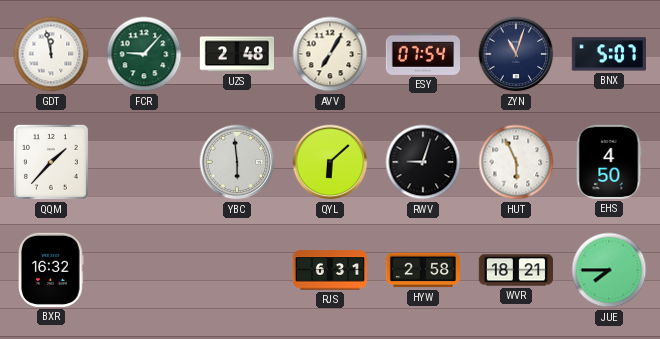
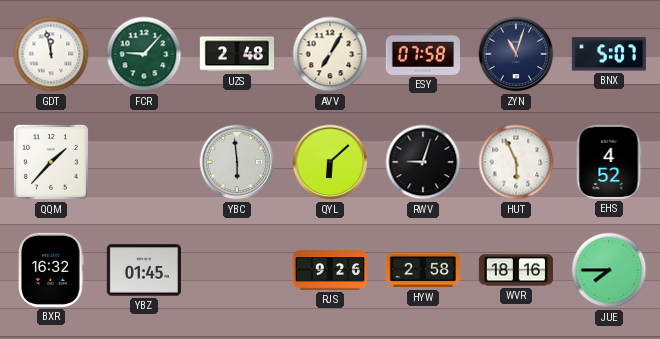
ESY: 07:54 -> 07:58 (423, 54)
EHS: 4:50 -> 4:52 (609, 162)
YBZ: none -> 01:45 (144, 270)
RJS: 6:31 -> 9:26 (329, 270)
WVR: 18:21 -> 18:16 (515, 270)
